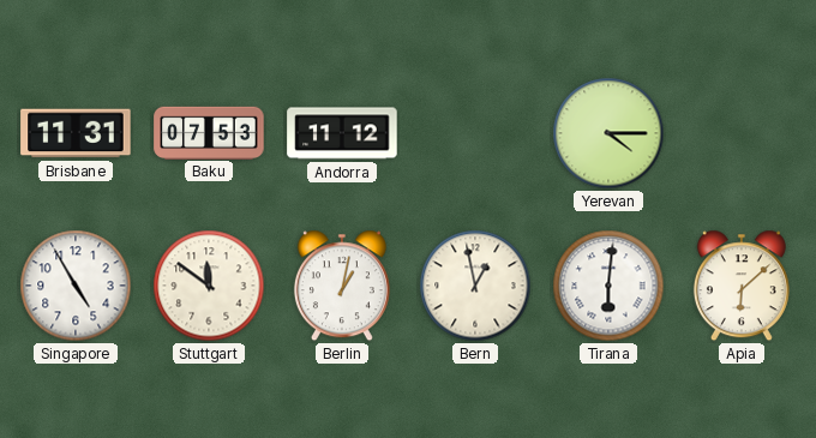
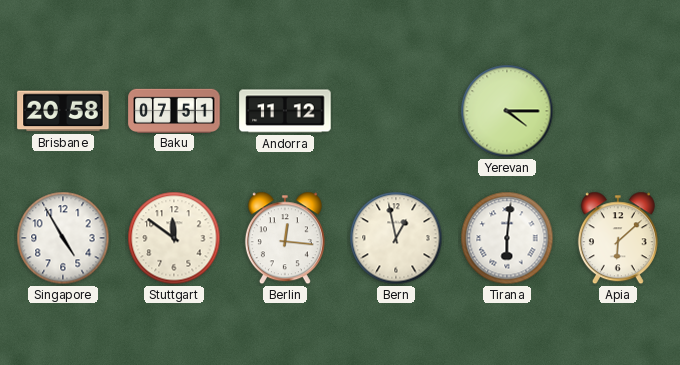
Brisbane: 11:31 -> 20:58 (63, 111)
Baku: 07:53 -> 07:51 (174, 110)
Berlin: 1:02 -> 12:16 (285, 238)
